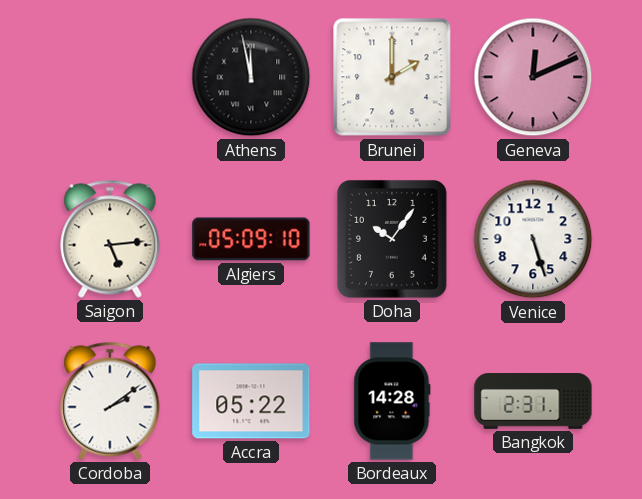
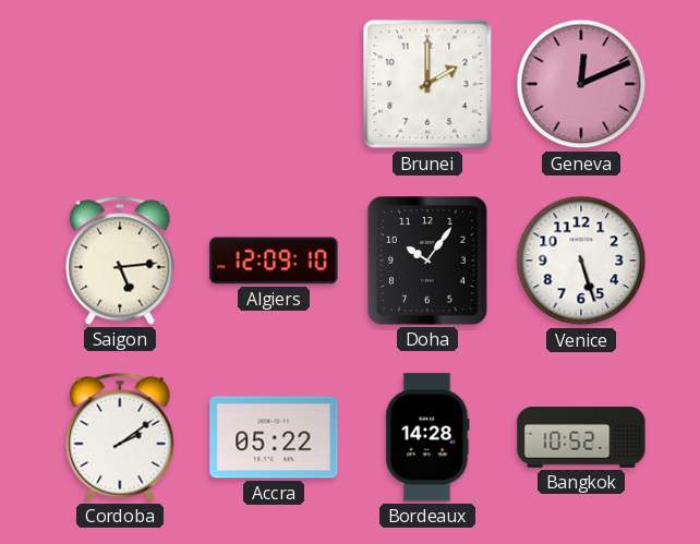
Athens: 11:58 -> none (251, 77)
Algiers: 05:09 -> 12:09 (274, 261)
Bangkok: 2:31 -> 10:52 (581, 437)
